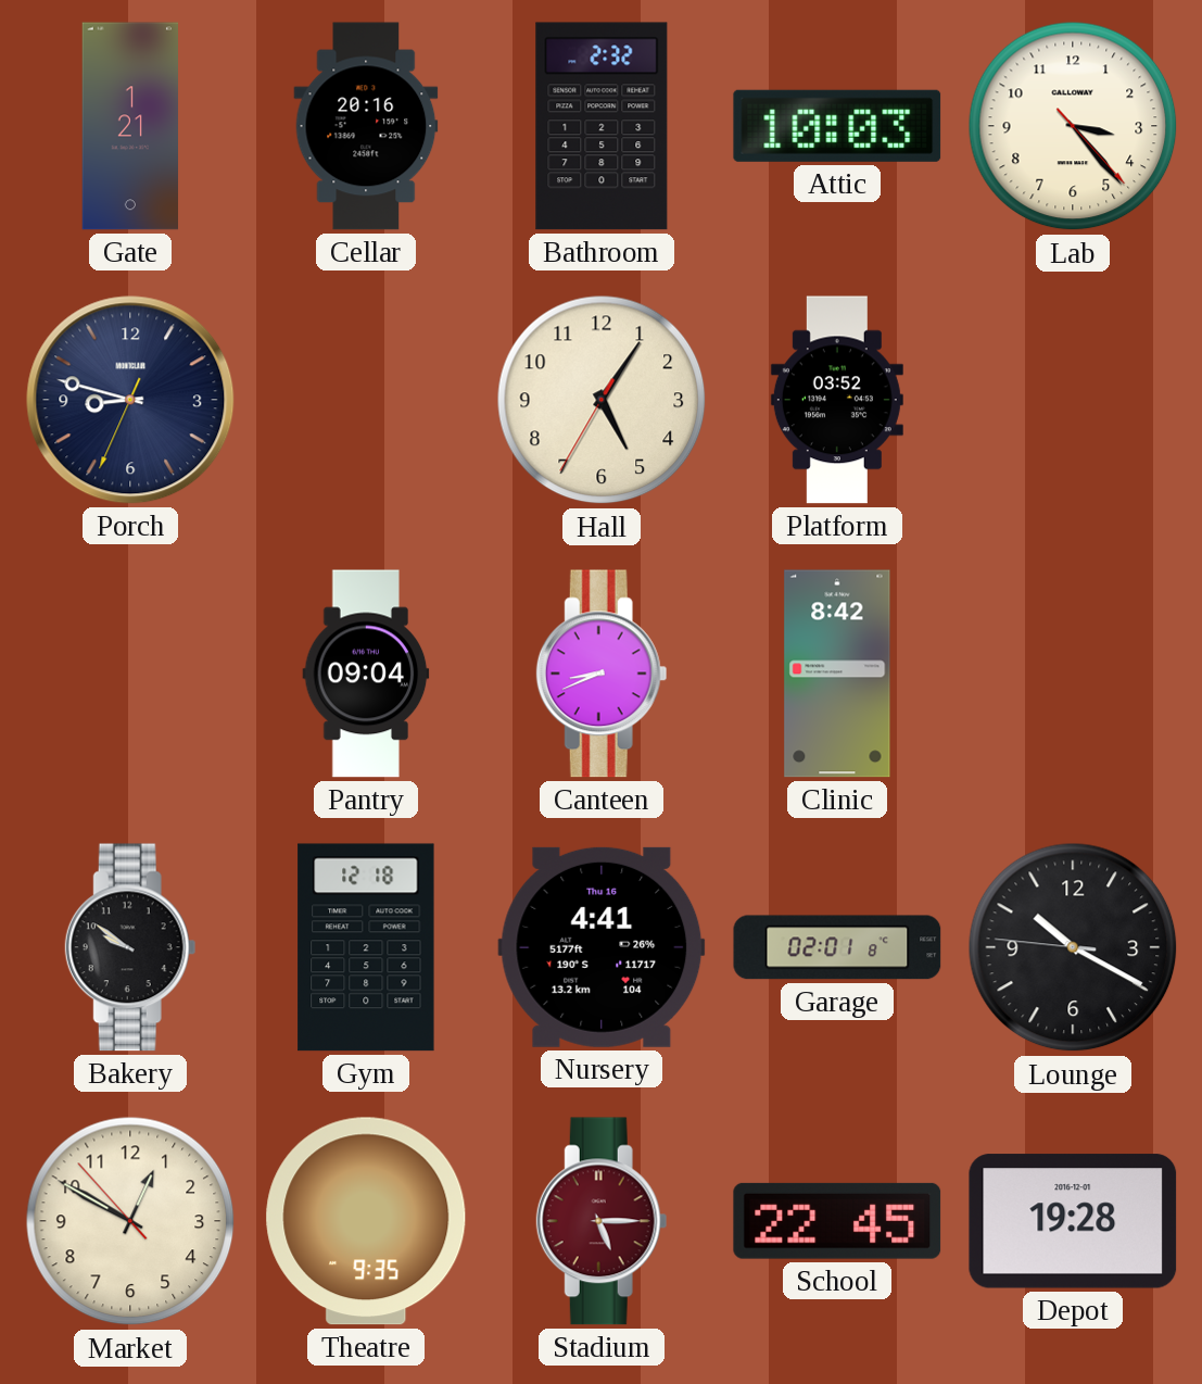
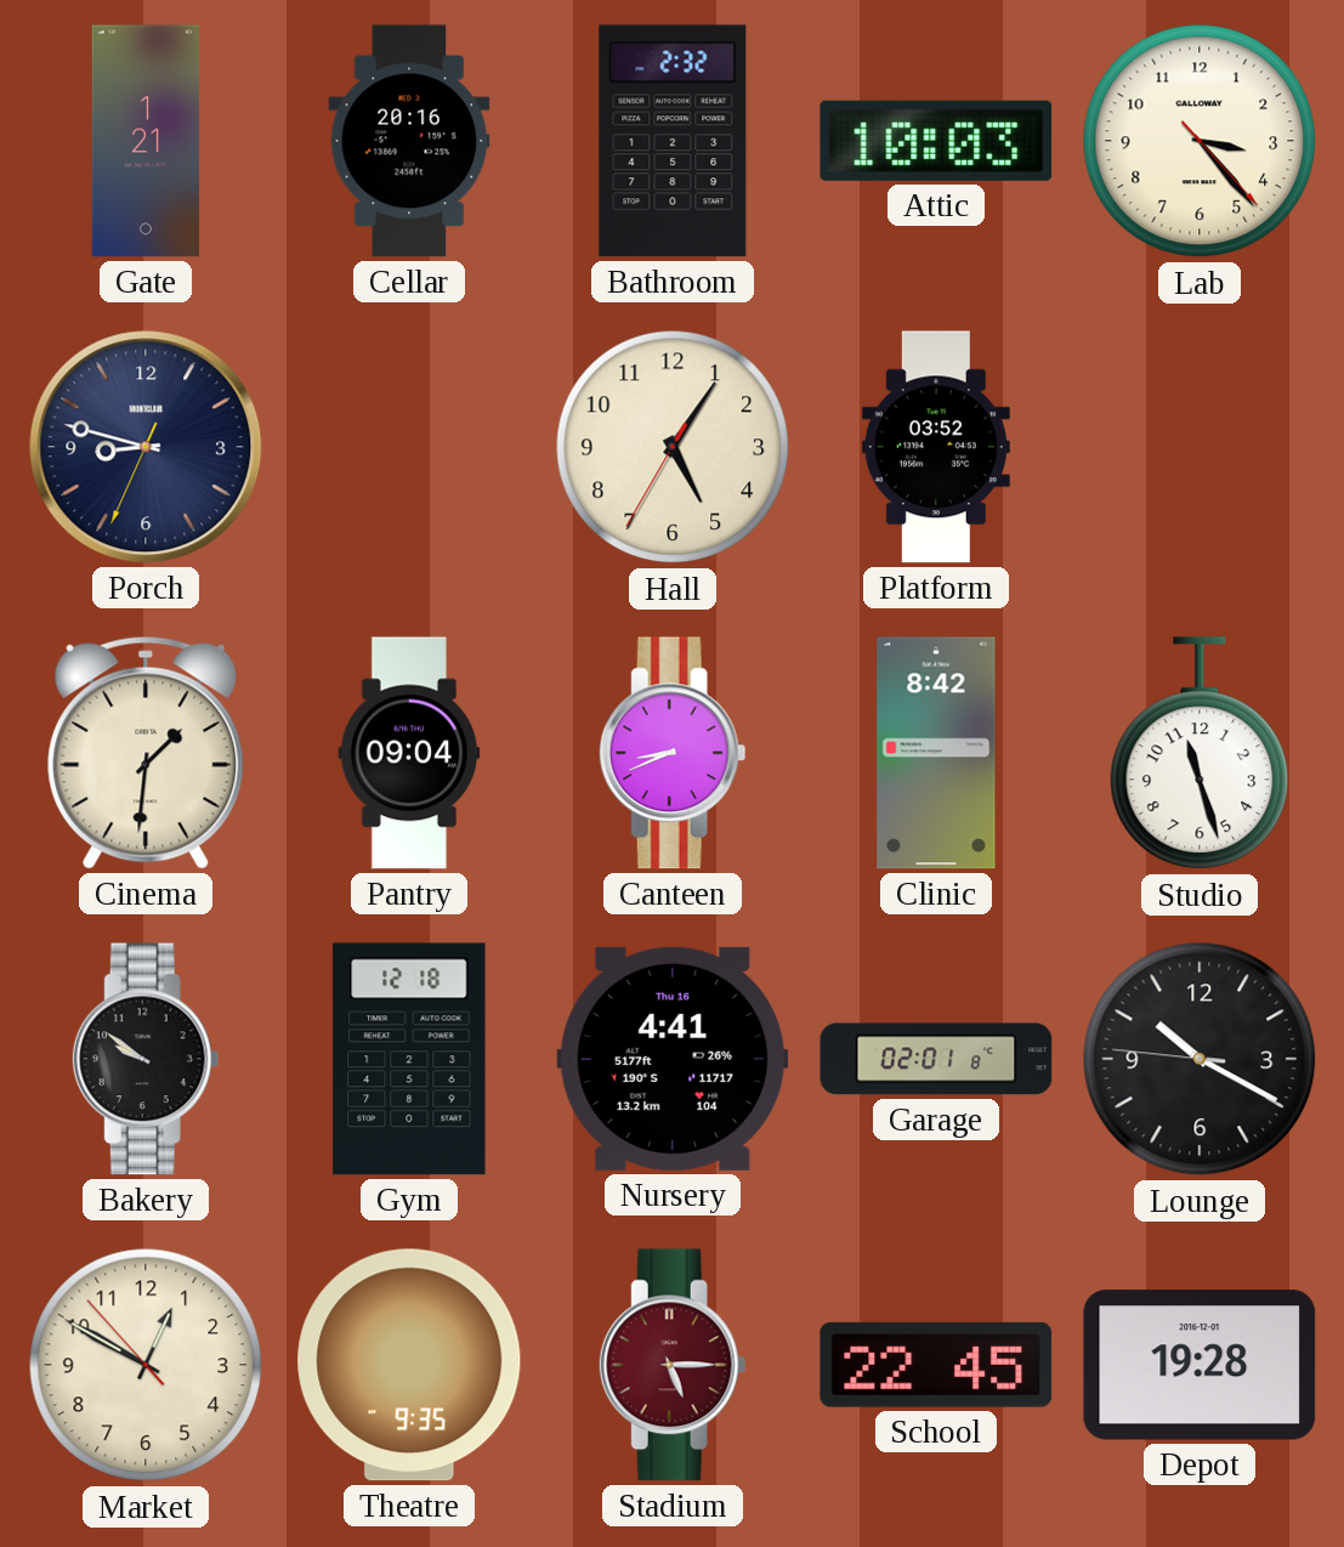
Cinema: none -> 1:31 (146, 753)
Studio: none -> 11:27 (1200, 754)
